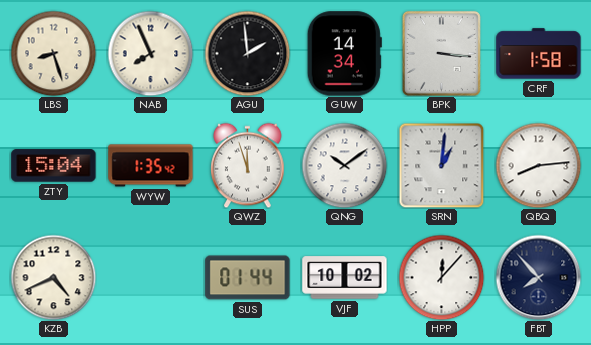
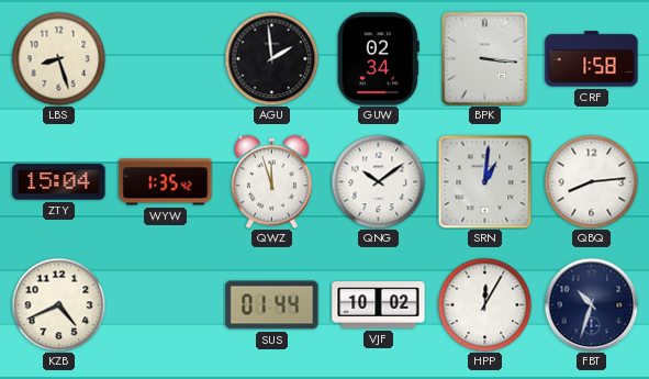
NAB: 7:56 -> none (150, 53)
GUW: 14:34 -> 02:34 (378, 59)
HPP: 12:07 -> 12:05 (484, 304)
FBT: 7:53 -> 10:33 (591, 304)
